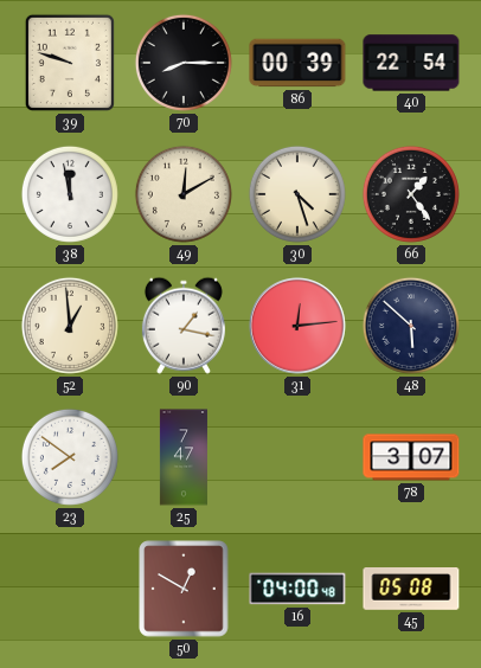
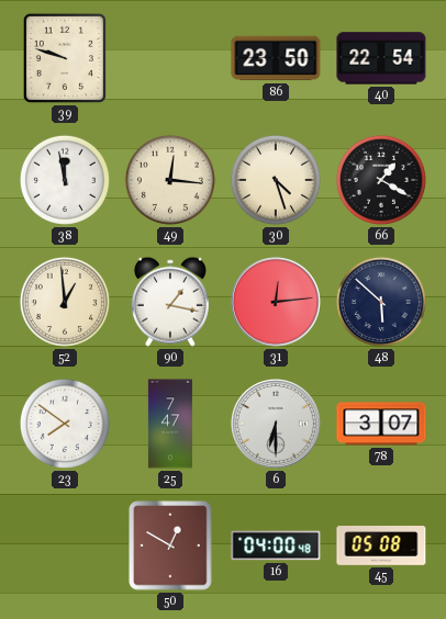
70: 8:15 -> none (184, 63)
86: 00:39 -> 23:50 (276, 58)
49: 12:10 -> 12:16 (170, 180)
66: 1:24 -> 1:20 (381, 180)
6: none -> 6:30 (277, 425)
